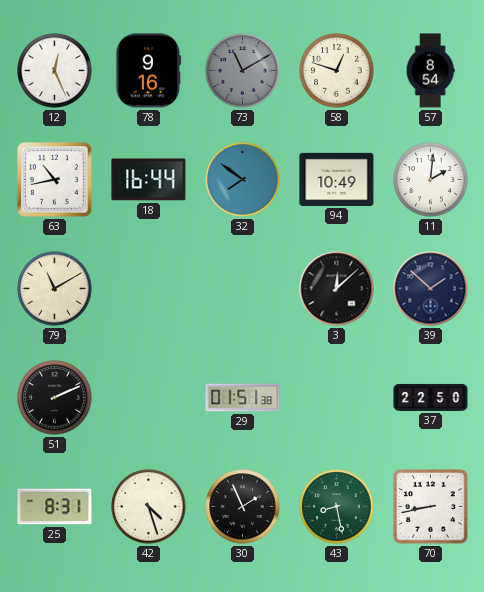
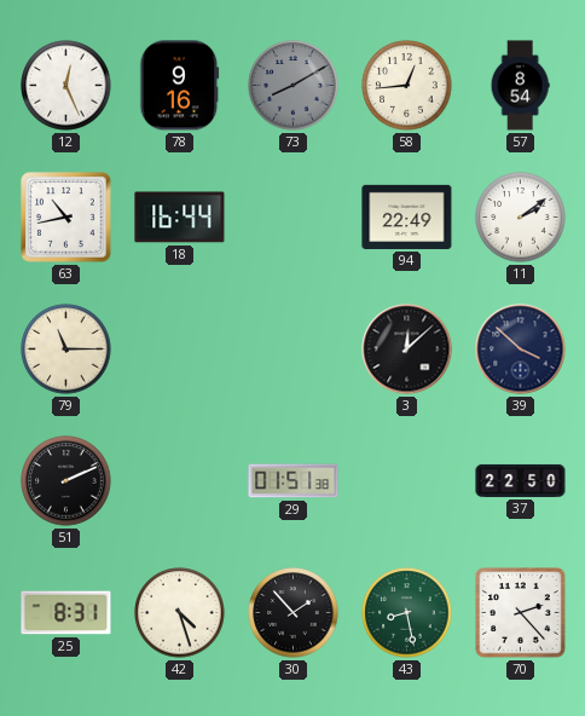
73: 11:10 -> 8:10 (294, 86)
58: 12:48 -> 12:44 (407, 86)
32: 7:51 -> none (243, 180)
94: 10:49 -> 22:49 (407, 216)
11: 2:01 -> 2:09 (521, 218)
79: 11:10 -> 11:15 (66, 350)
39: 1:52 -> 3:52 (521, 350)
30: 1:56 -> 1:53 (294, 613)
70: 8:43 -> 2:23 (521, 613)
